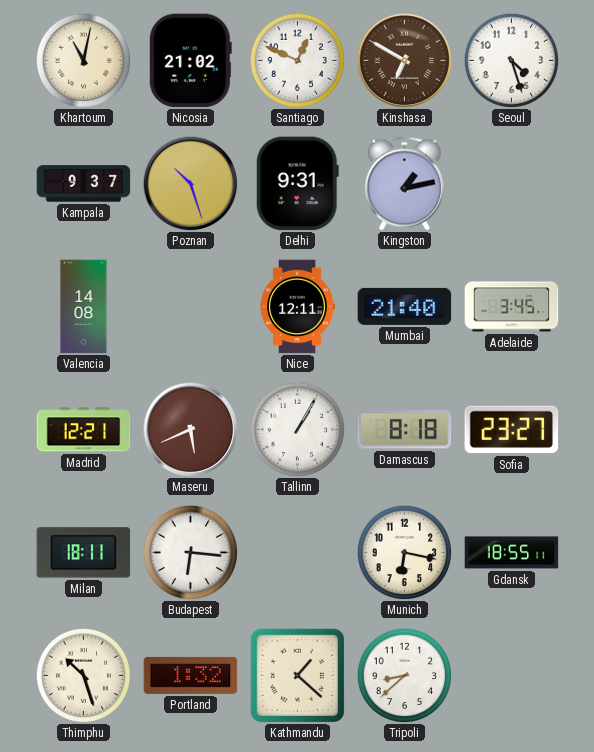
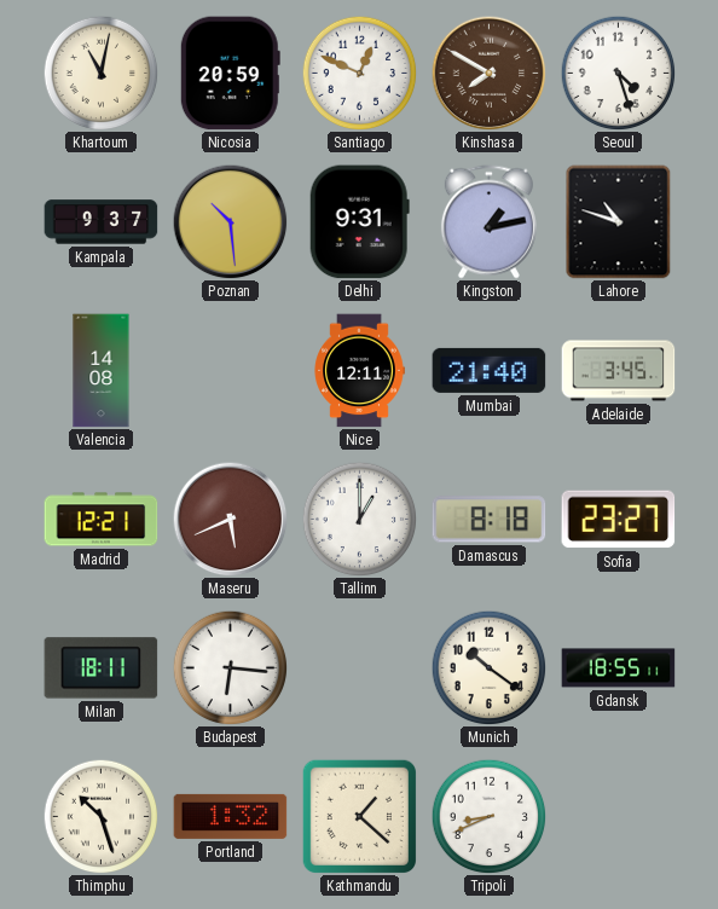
Nicosia: 21:02 -> 20:59 (230, 74)
Kinshasa: 6:50 -> 7:50 (488, 73)
Poznan: 10:27 -> 10:29 (230, 221)
Lahore: none -> 10:48 (619, 222)
Tallinn: 1:05 -> 1:00 (359, 519)
Munich: 6:17 -> 10:21 (488, 667)
Tripoli: 8:38 -> 8:41 (488, 816)
